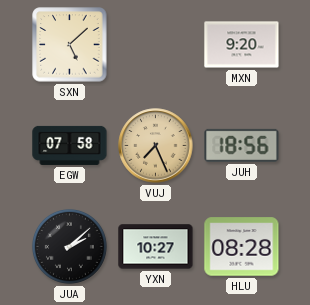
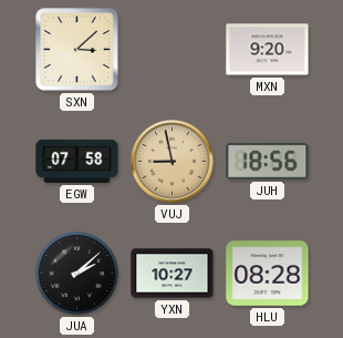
SXN: 5:08 -> 3:08 (77, 50)
VUJ: 7:26 -> 8:58 (173, 162)
